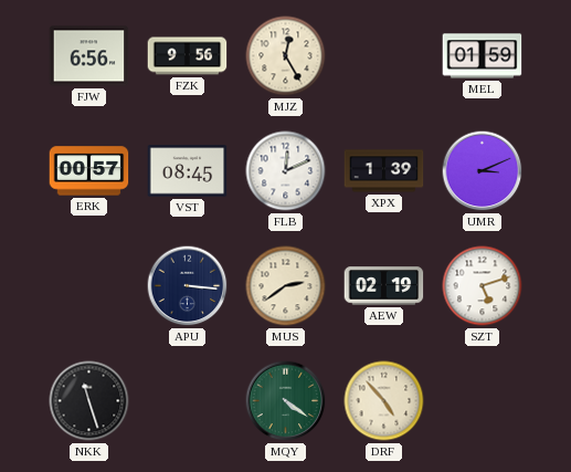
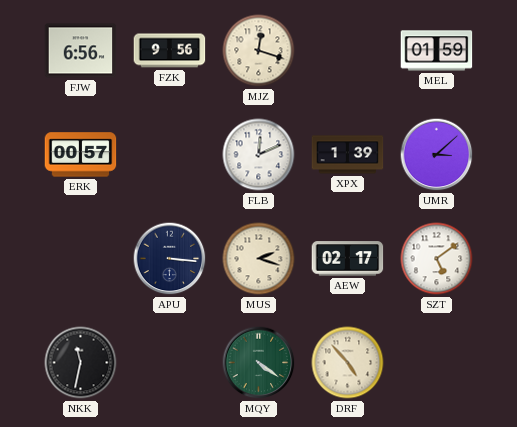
MJZ: 12:25 -> 12:18 (259, 51)
VST: 08:45 -> none (188, 171)
UMR: 3:11 -> 3:08 (437, 155)
MUS: 2:39 -> 2:18 (259, 259)
AEW: 02:19 -> 02:17 (348, 259)
SZT: 5:12 -> 5:09 (437, 259)
NKK: 11:27 -> 11:32 (81, 363)
